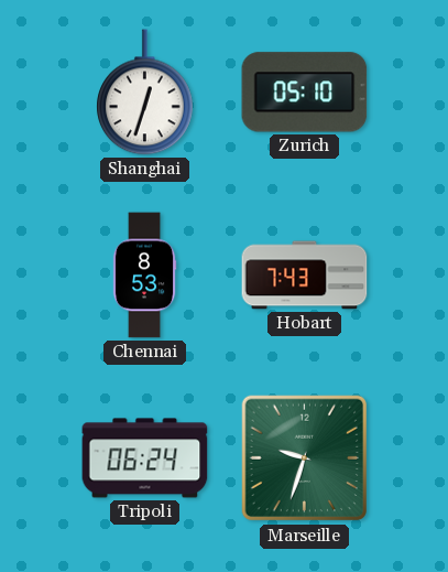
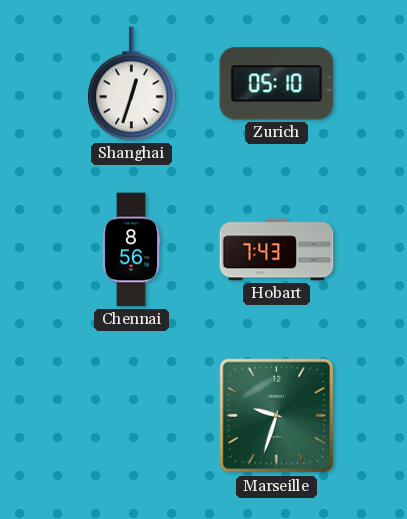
Chennai: 8:53 -> 8:56 (131, 250)
Tripoli: 06:24 -> none (145, 458)
